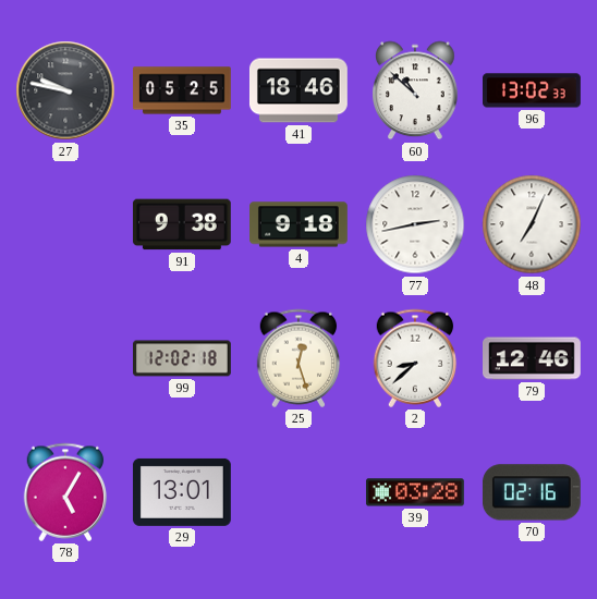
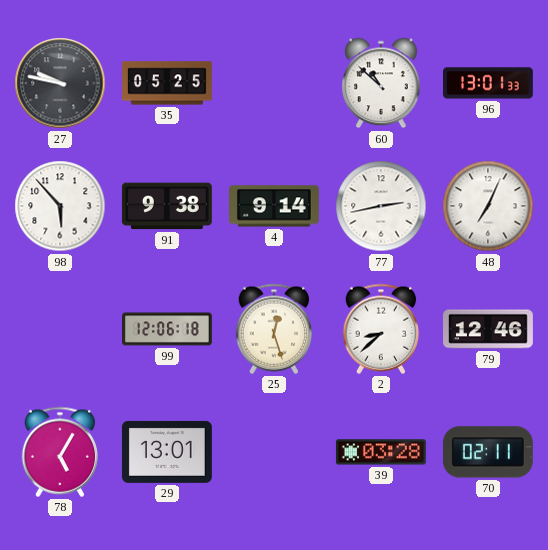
41: 18:46 -> none (298, 90)
96: 13:02 -> 13:01 (489, 83)
98: none -> 5:53 (60, 206)
4: 9:18 -> 9:14 (275, 206)
99: 12:02 -> 12:06 (168, 329)
70: 02:16 -> 02:11 (488, 452)
